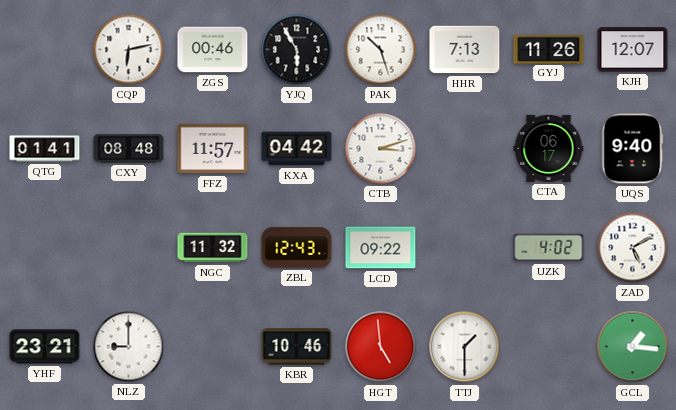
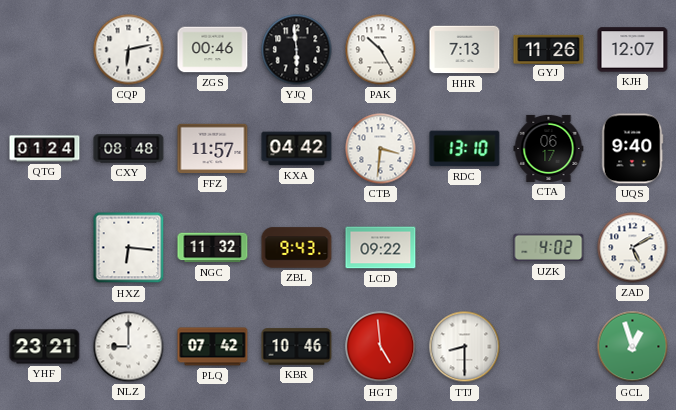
YJQ: 5:55 -> 5:59 (297, 50)
PAK: 10:27 -> 10:25 (381, 50)
QTG: 01:41 -> 01:24 (45, 149)
CTB: 3:12 -> 3:31 (381, 149)
RDC: none -> 13:10 (465, 149)
HXZ: none -> 6:16 (129, 248)
ZBL: 12:43 -> 9:43 (297, 248)
PLQ: none -> 07:42 (213, 347)
TTJ: 1:30 -> 8:30 (465, 347)
GCL: 1:16 -> 12:57 (633, 347)
